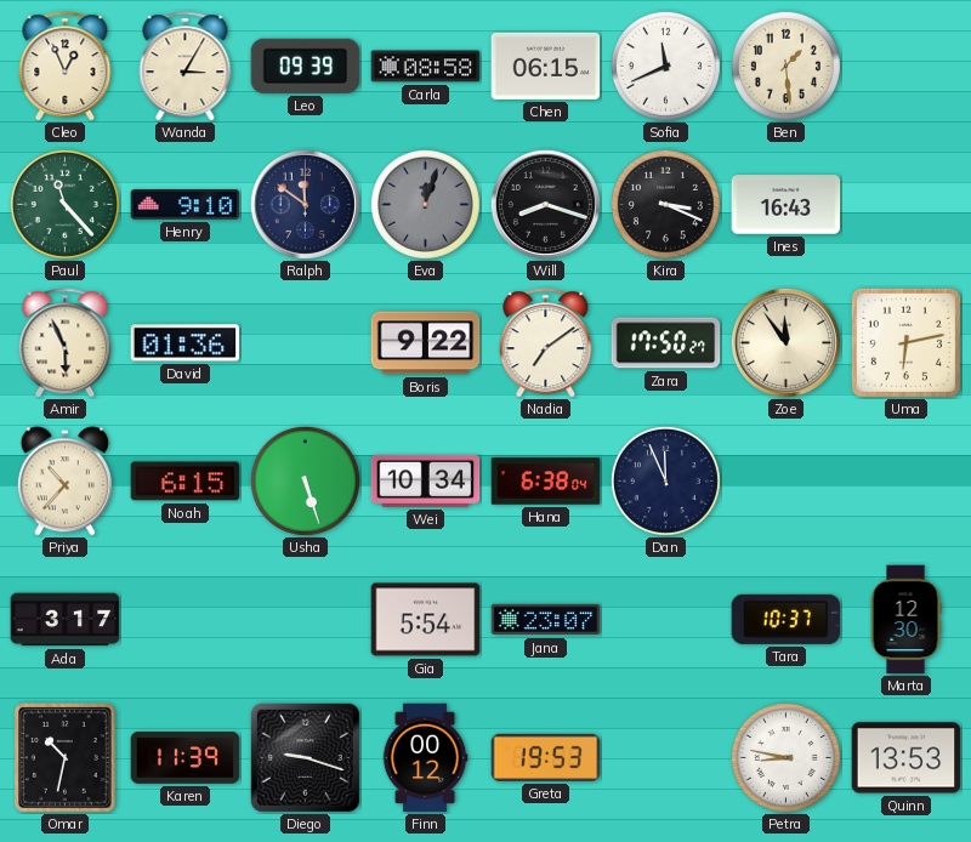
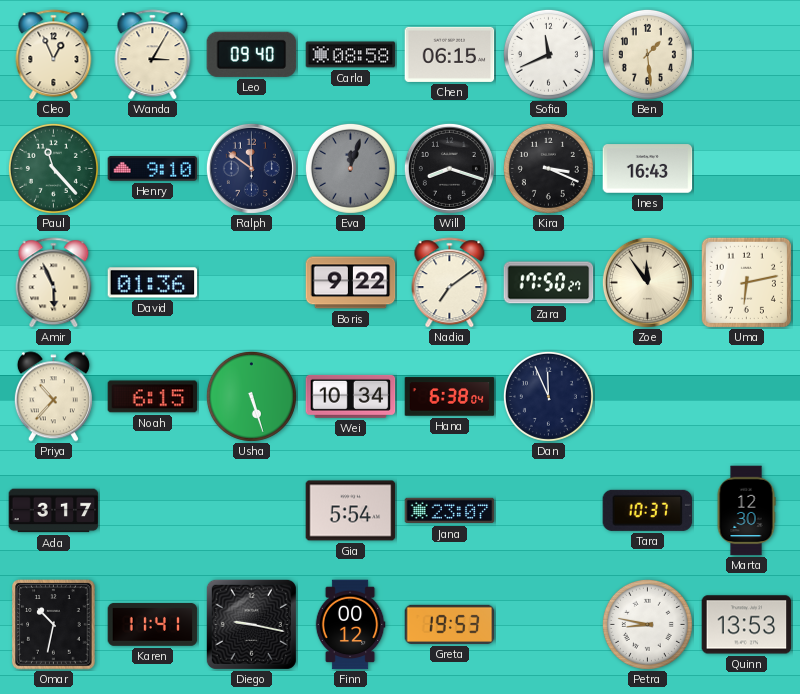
Leo: 09:39 -> 09:40 (252, 54)
Karen: 11:39 -> 11:41 (153, 625)
Diego: 9:18 -> 9:17 (251, 624)
